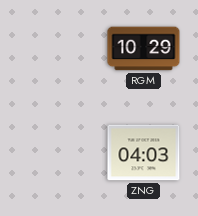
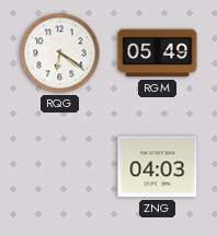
RQG: none -> 6:21 (60, 54)
RGM: 10:29 -> 05:49 (158, 54)
